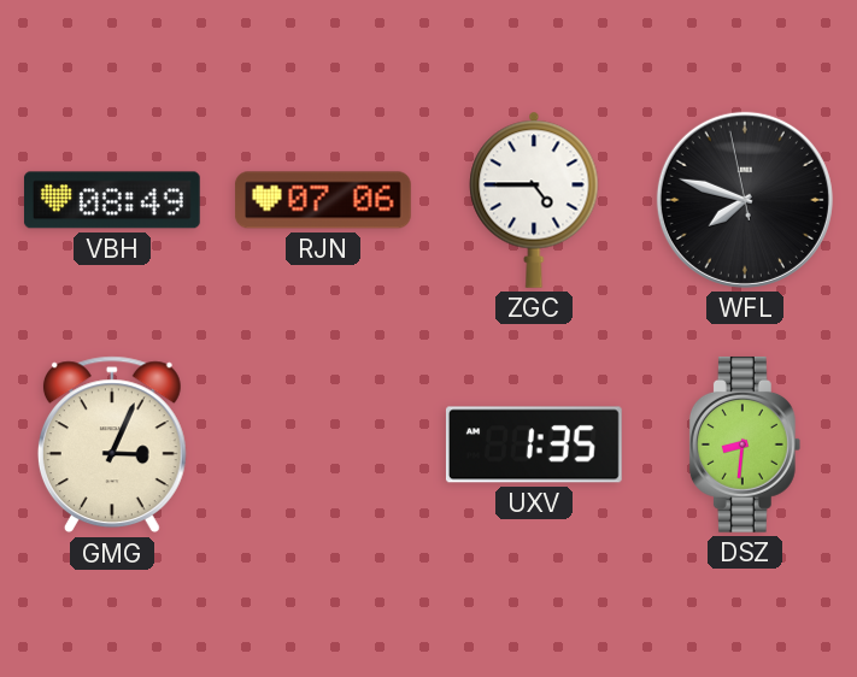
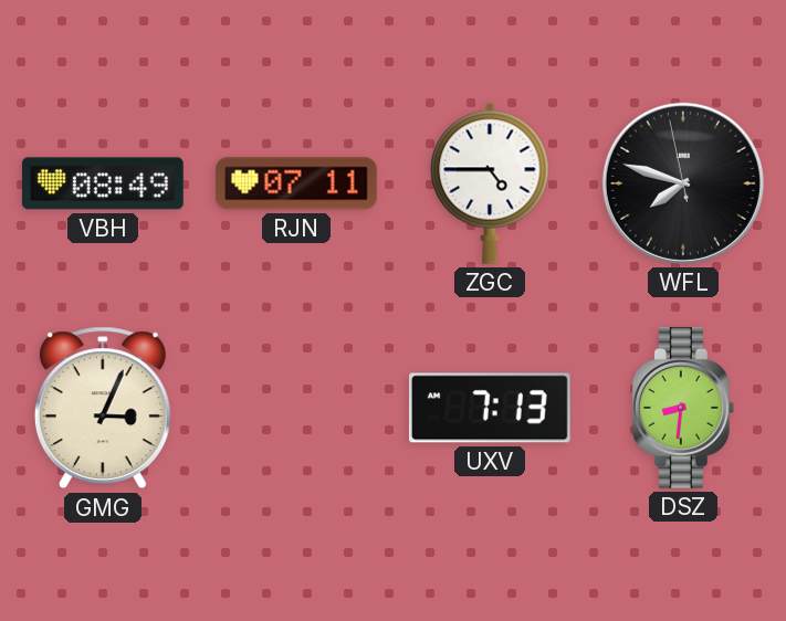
RJN: 07:06 -> 07:11 (296, 183)
UXV: 1:35 -> 7:13 (490, 408)
